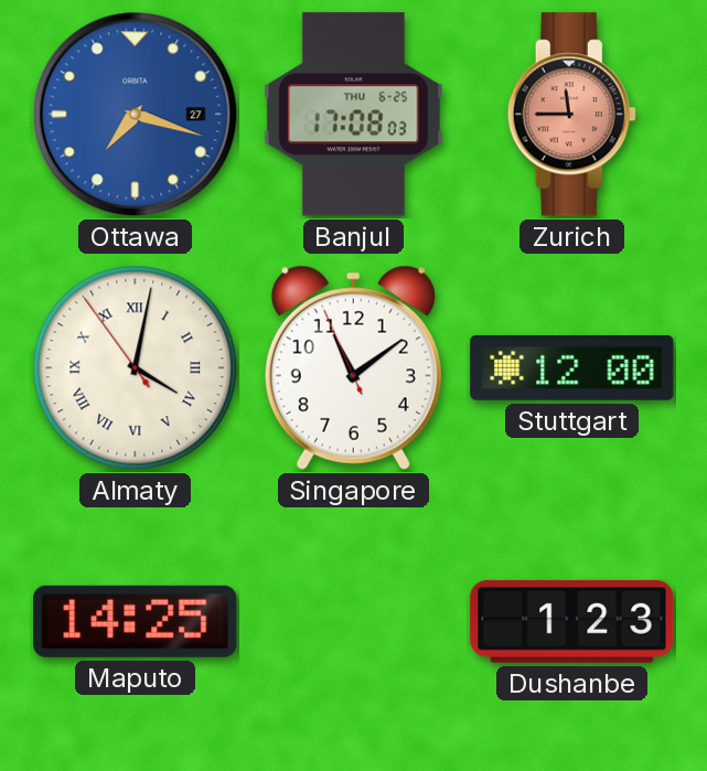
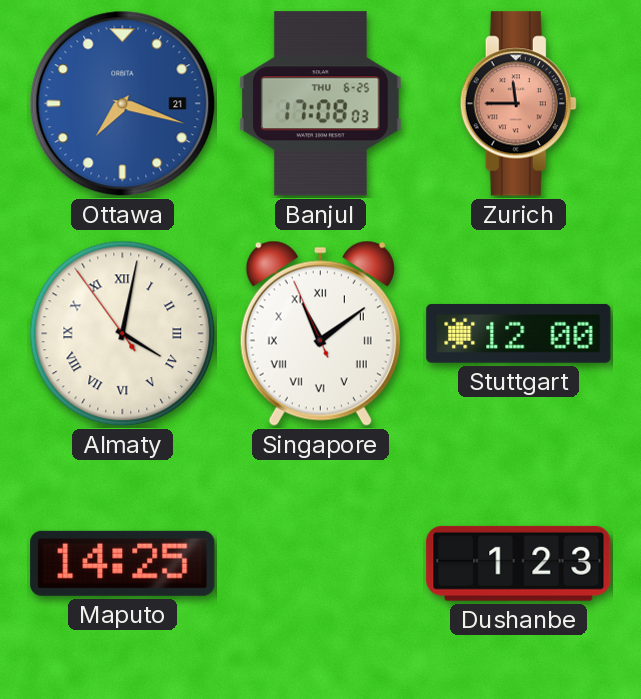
Ottawa date: 27 -> 21 (123, 104)
Singapore numerals: Arabic -> Roman (320, 333)
